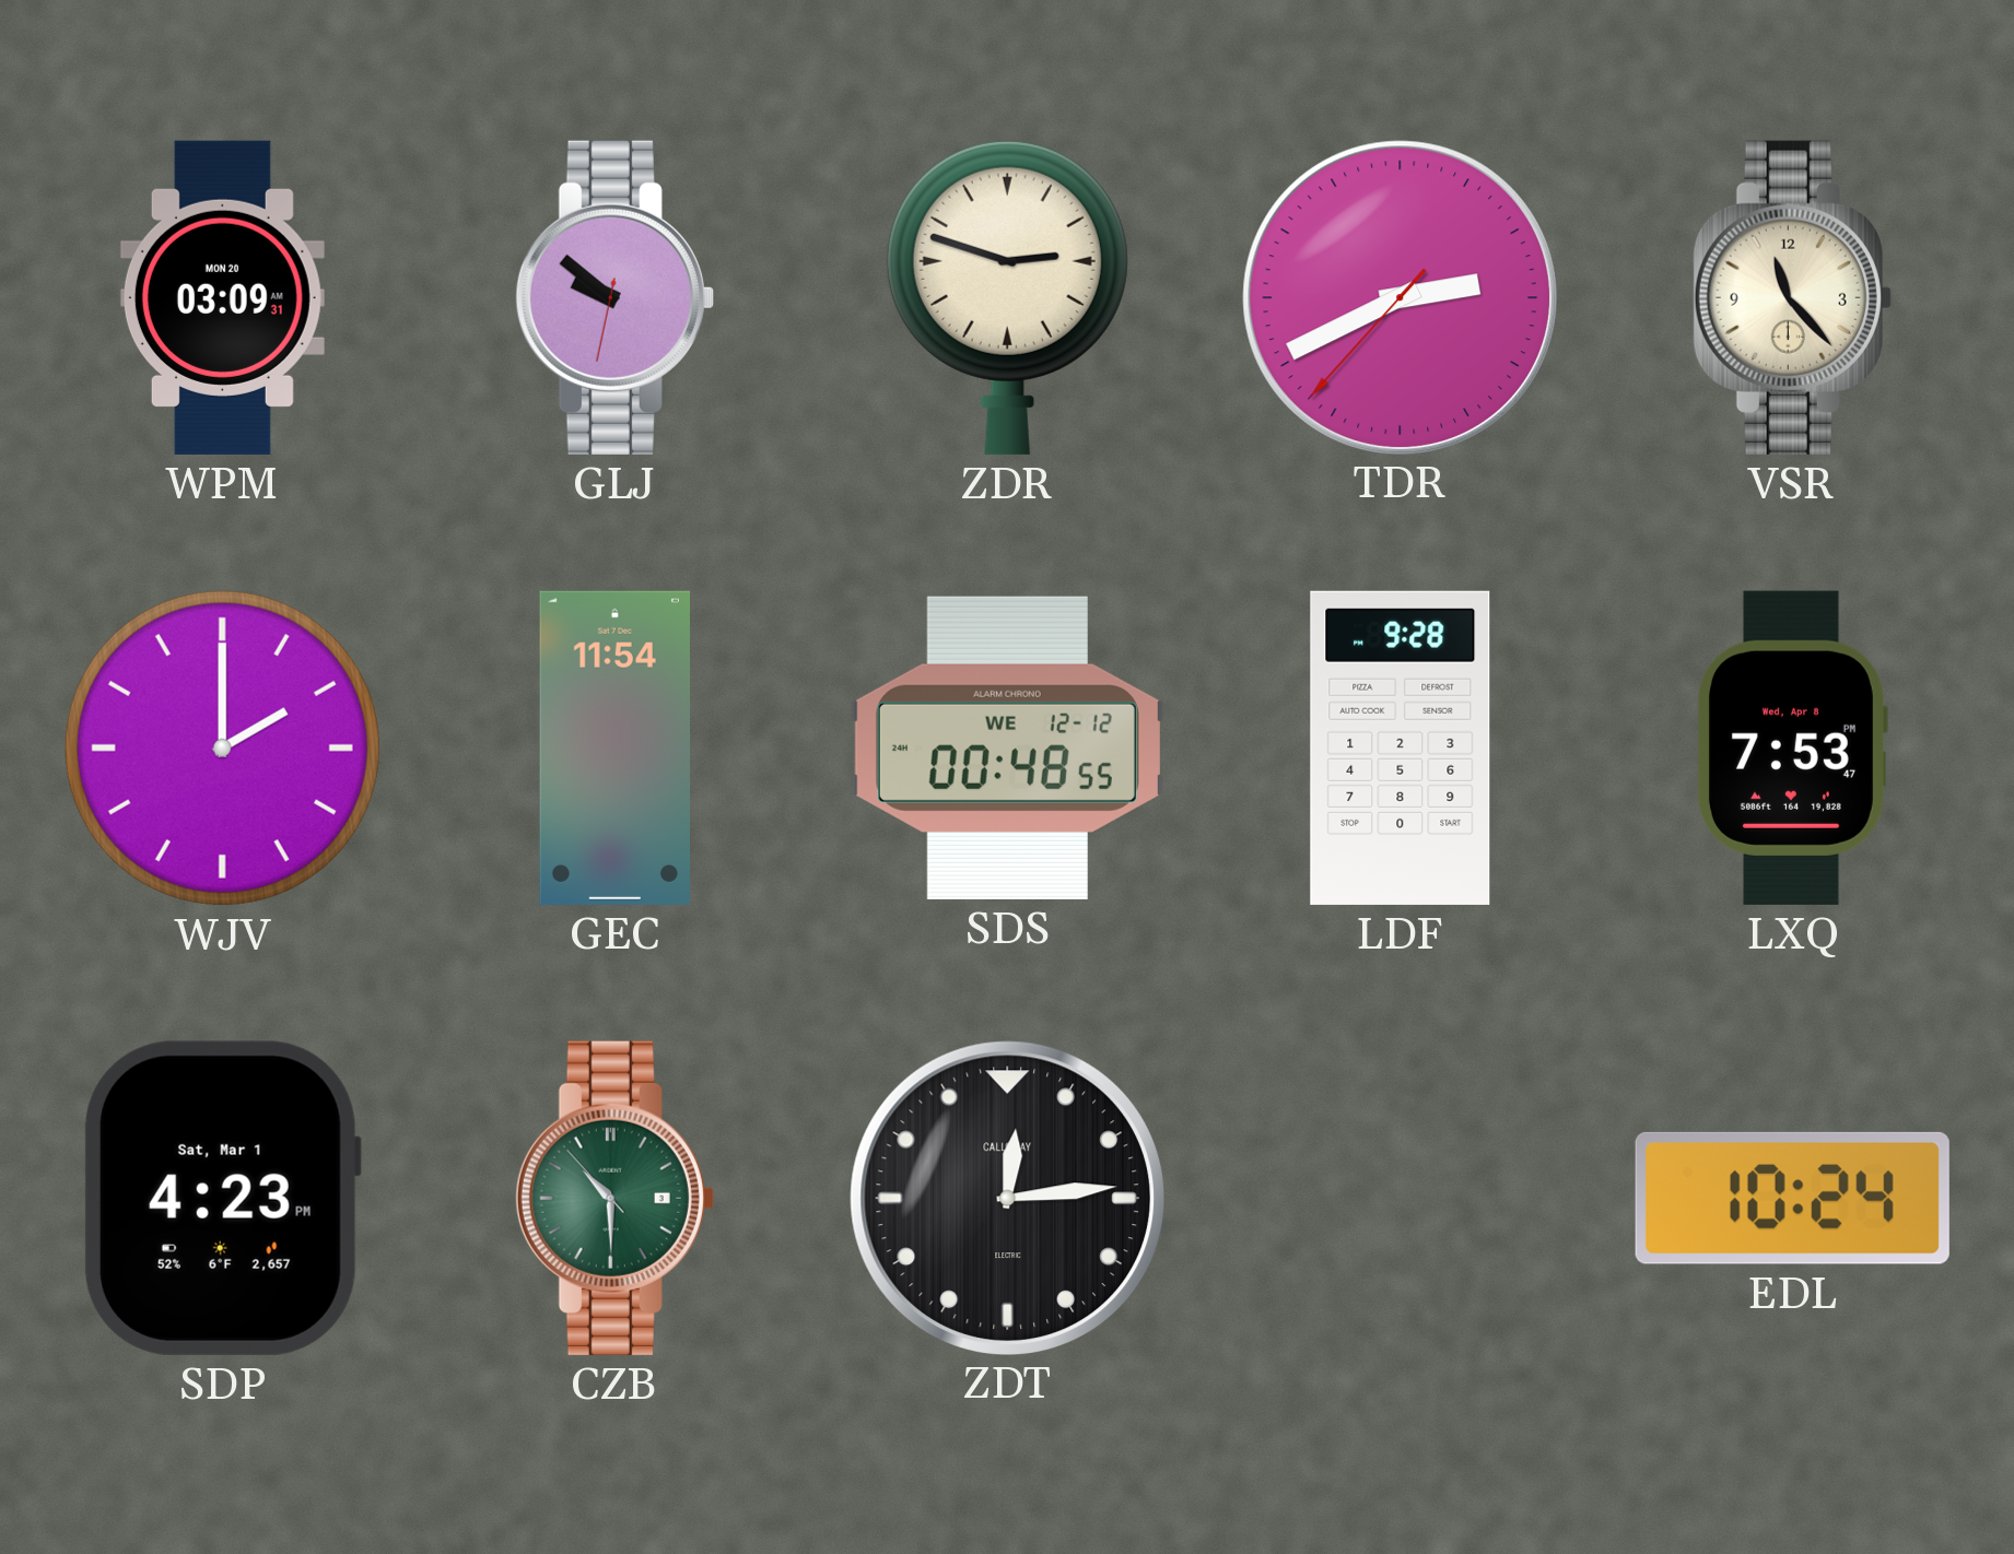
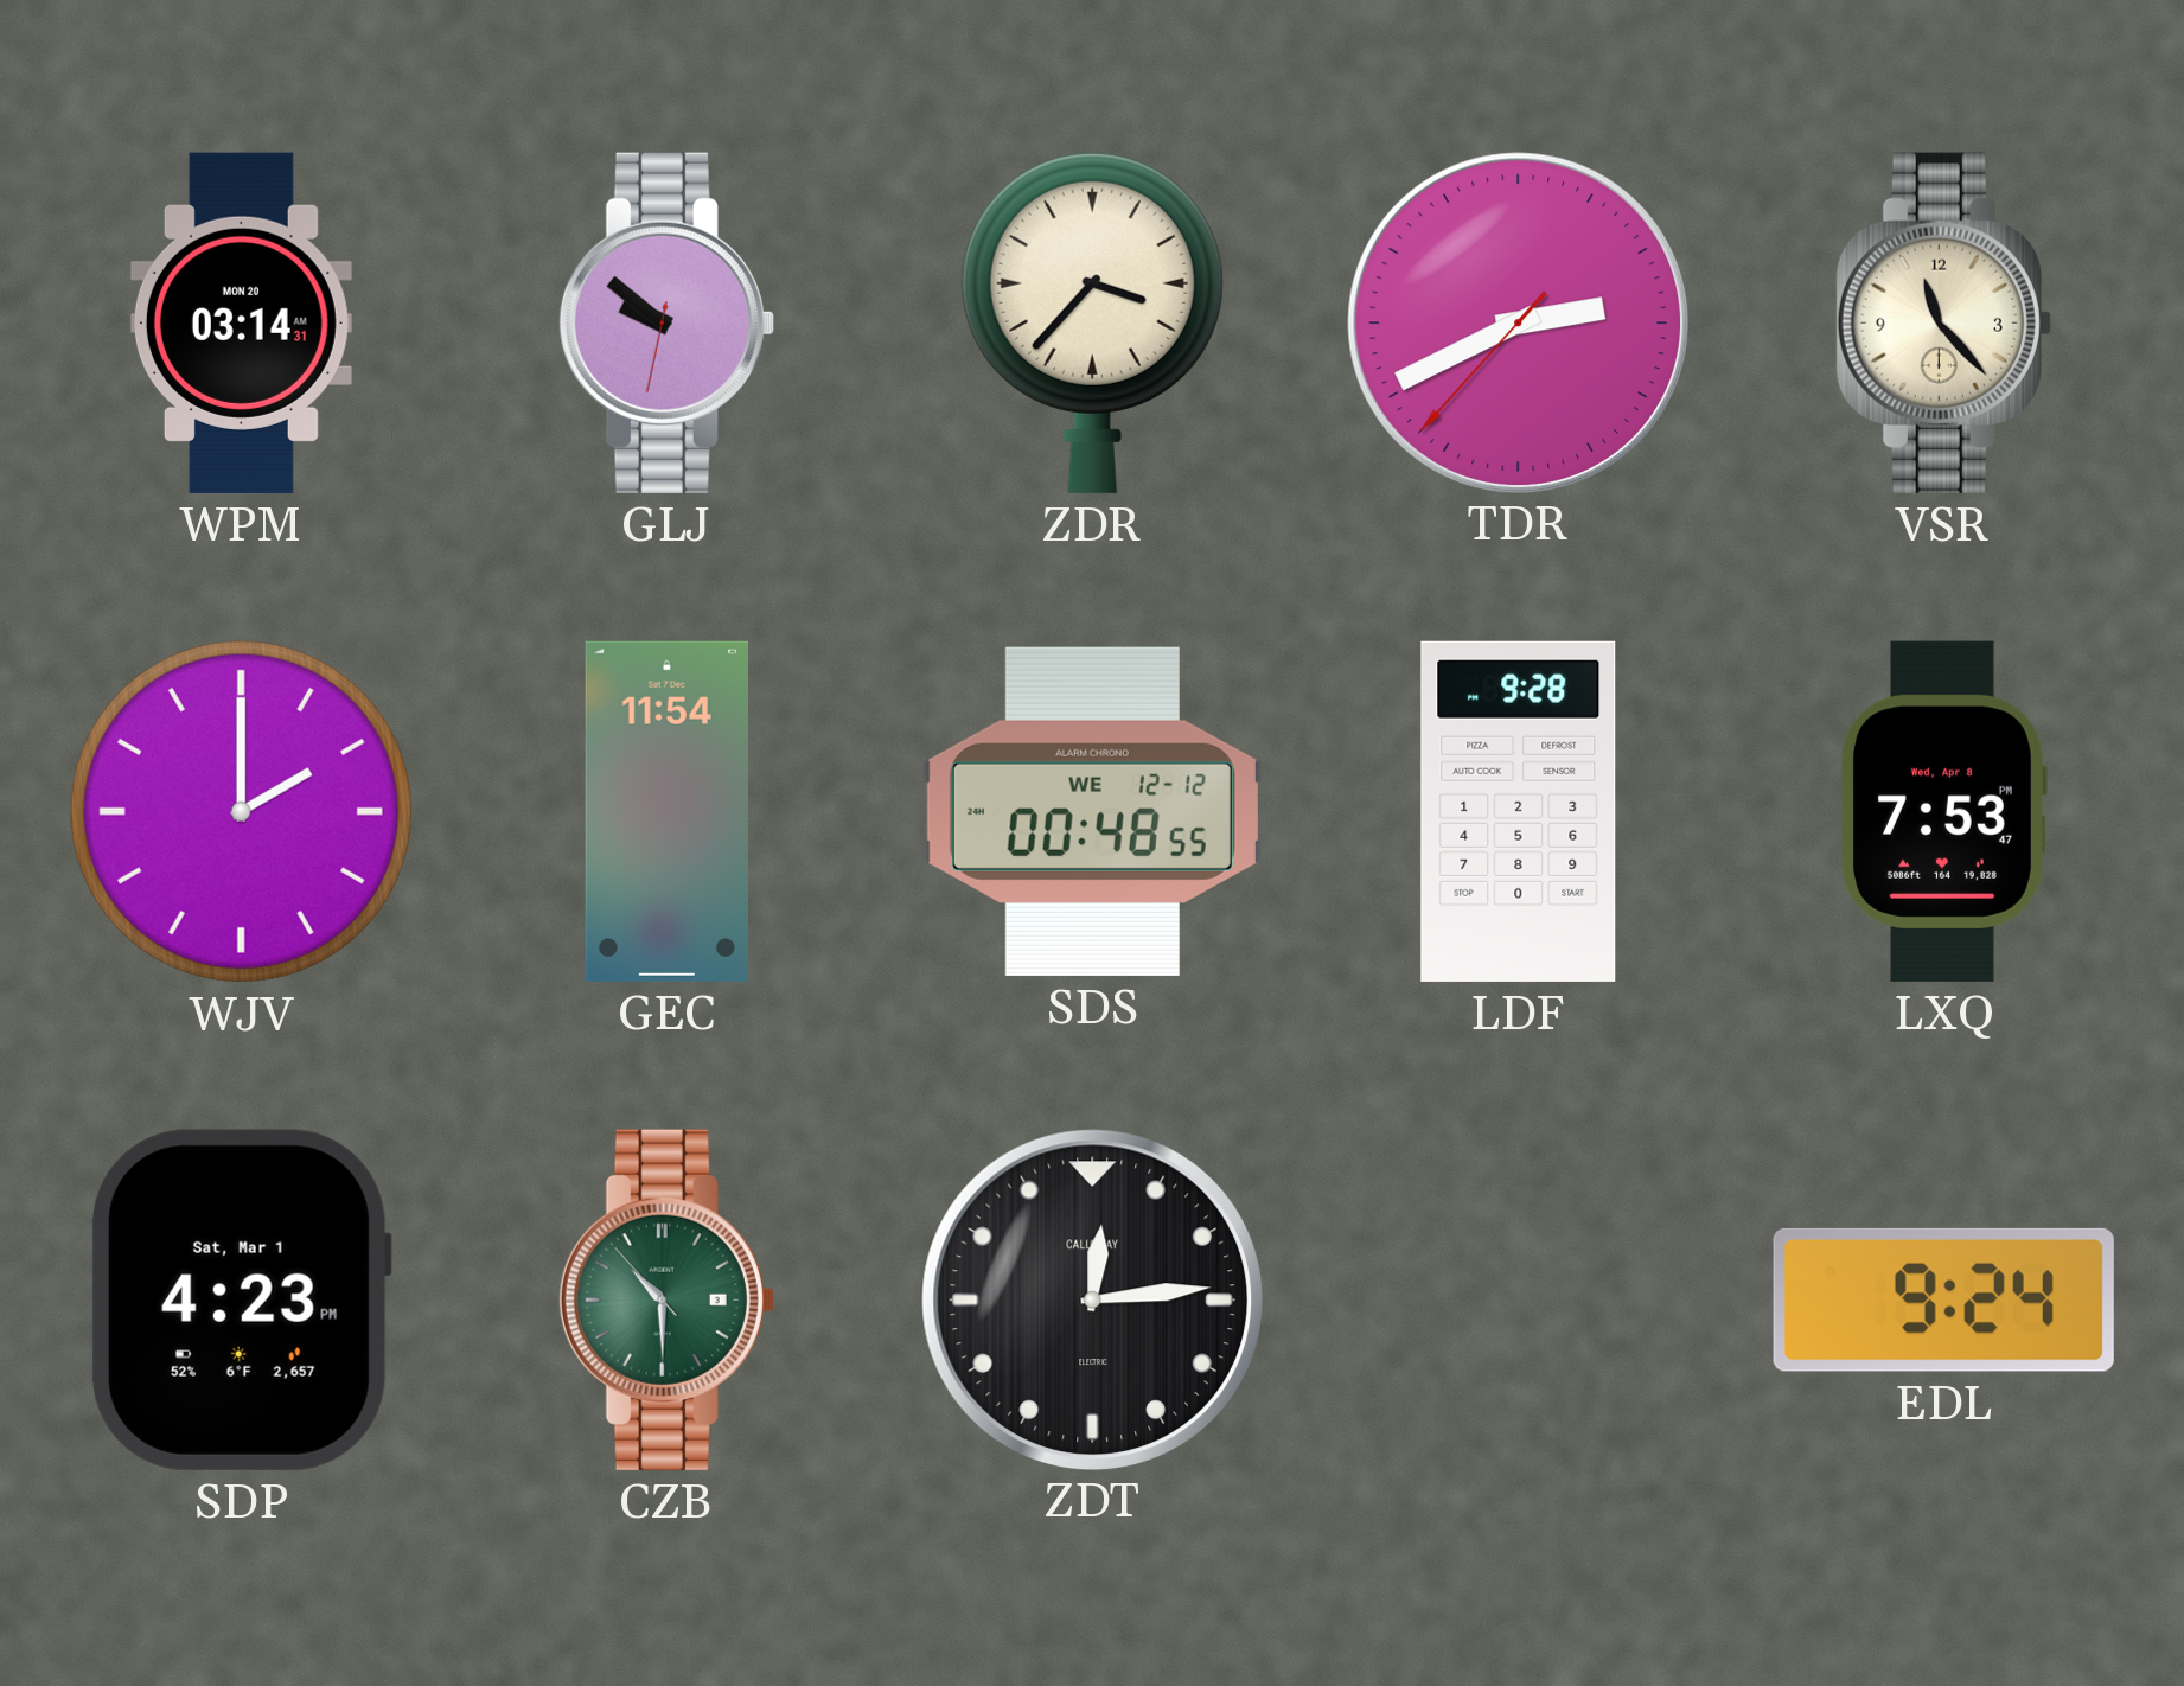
WPM: 03:09 -> 03:14 (241, 322)
ZDR: 2:48 -> 3:37 (1092, 322)
EDL: 10:24 -> 9:24 (1943, 1299)
